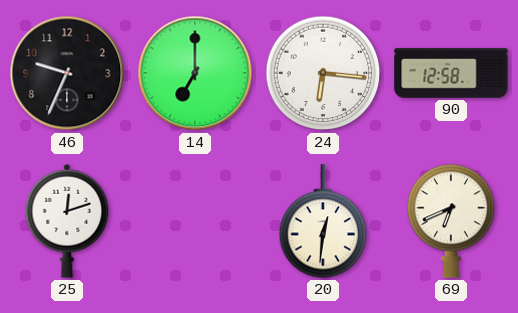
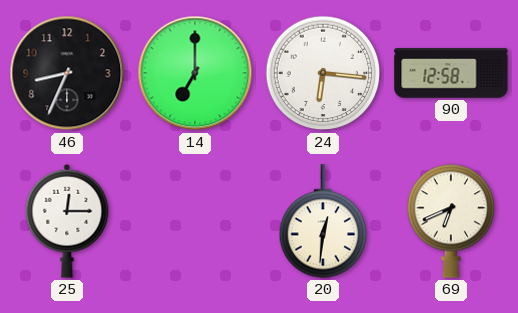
46: 9:34 -> 8:34 (67, 73)
25: 12:12 -> 12:15 (67, 221)
